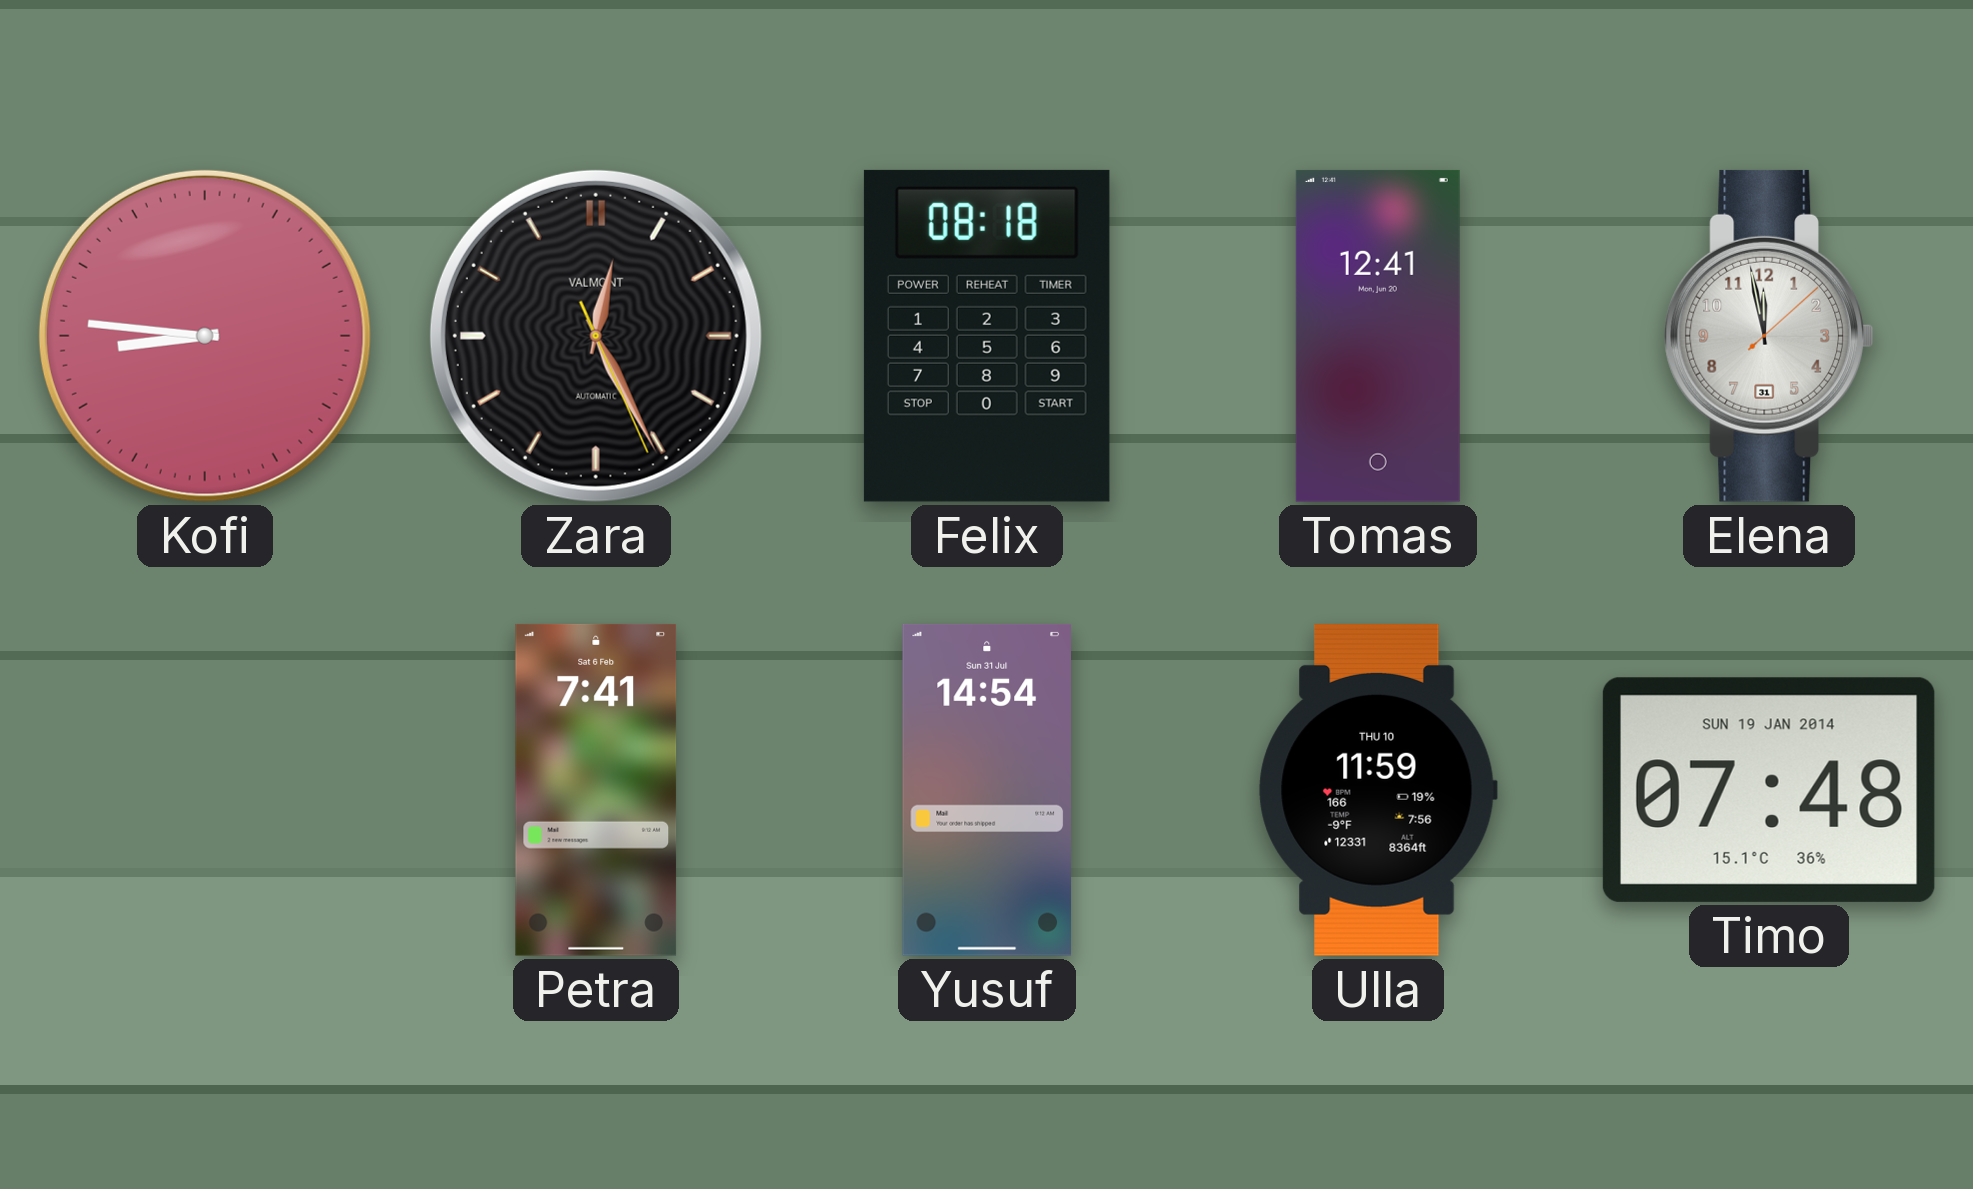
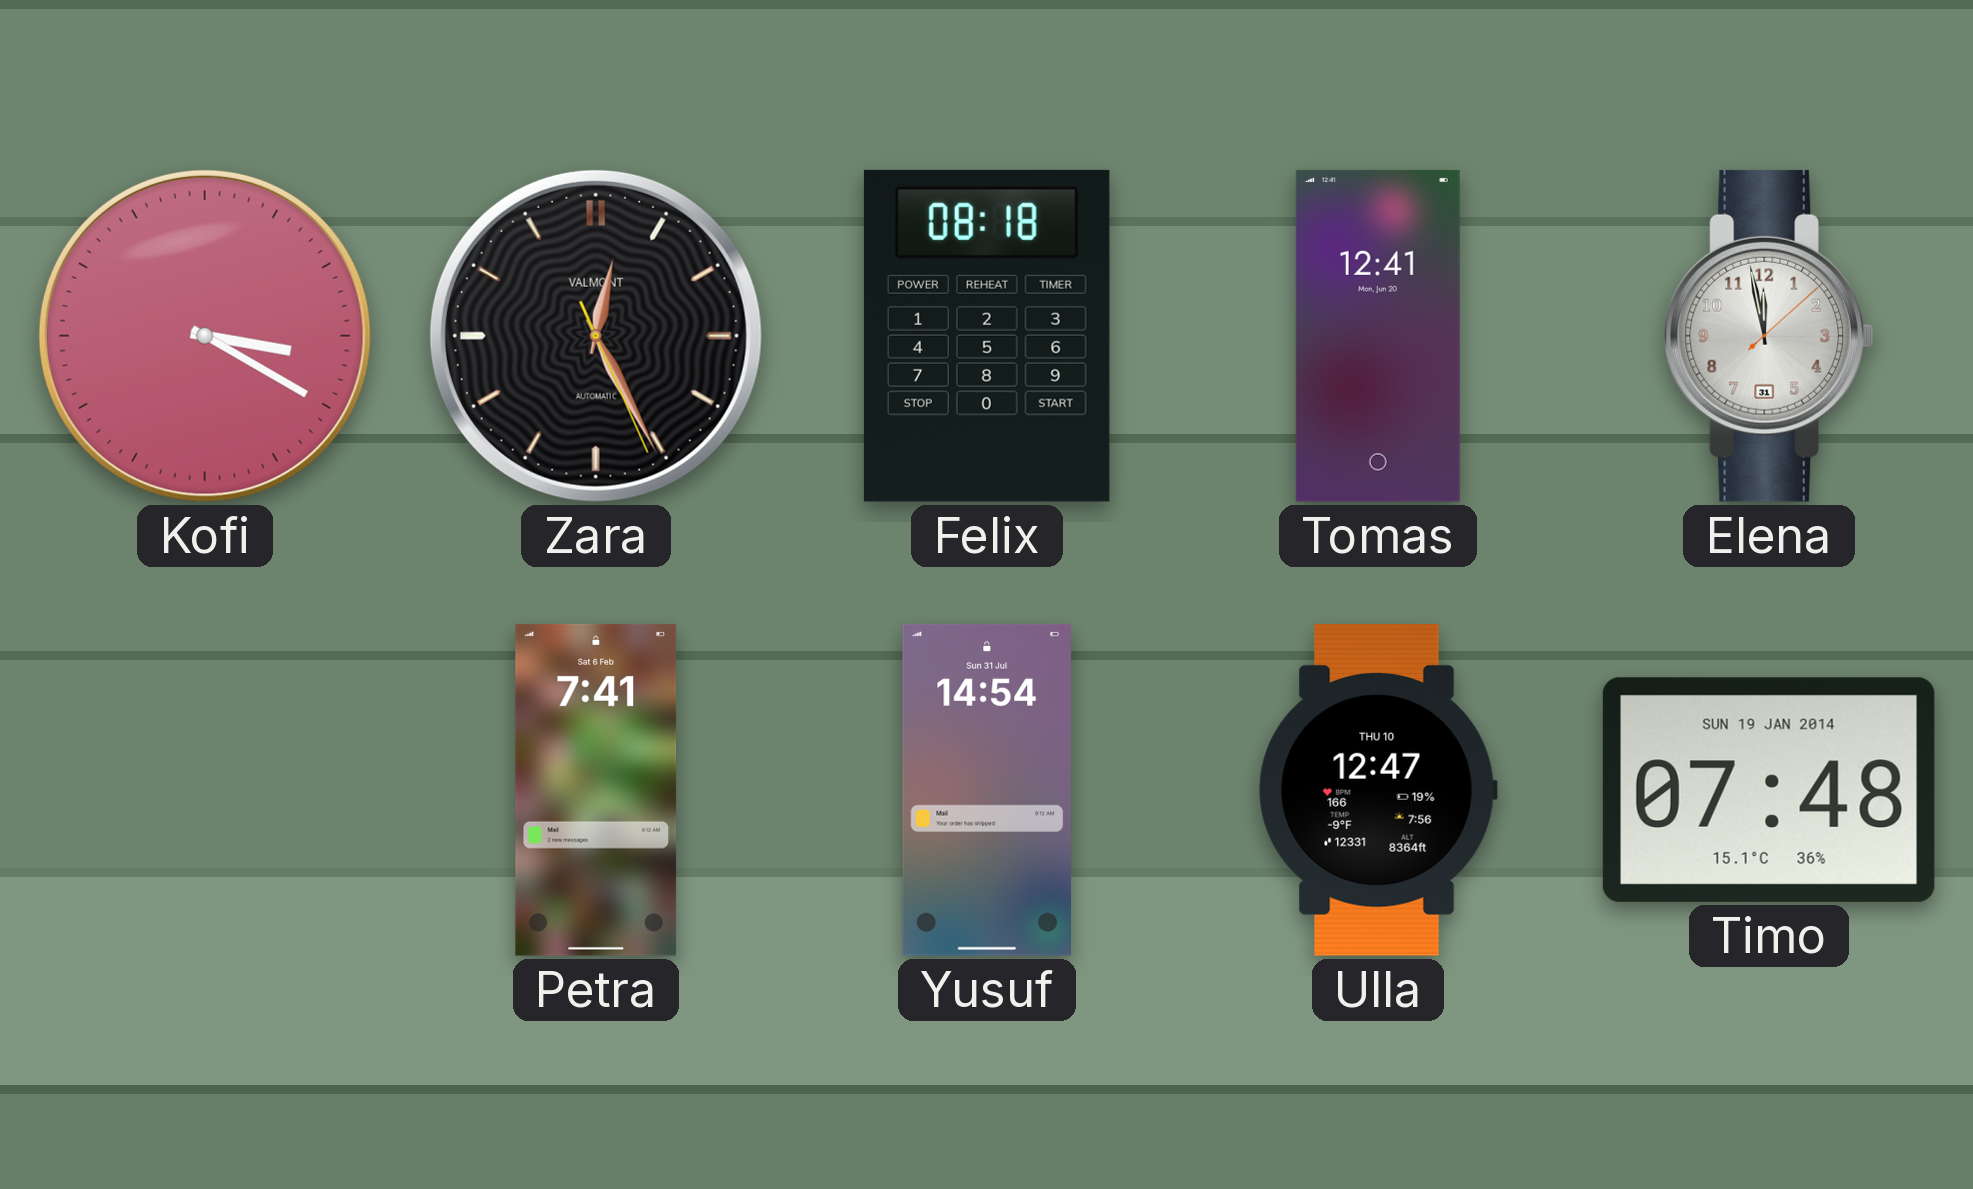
Kofi: 8:46 -> 3:20 (205, 336)
Ulla: 11:59 -> 12:47 (1378, 790)
